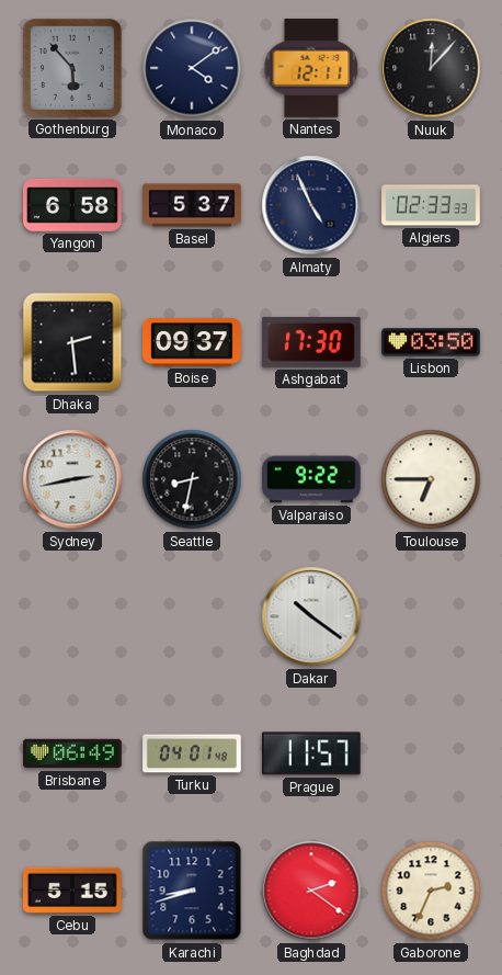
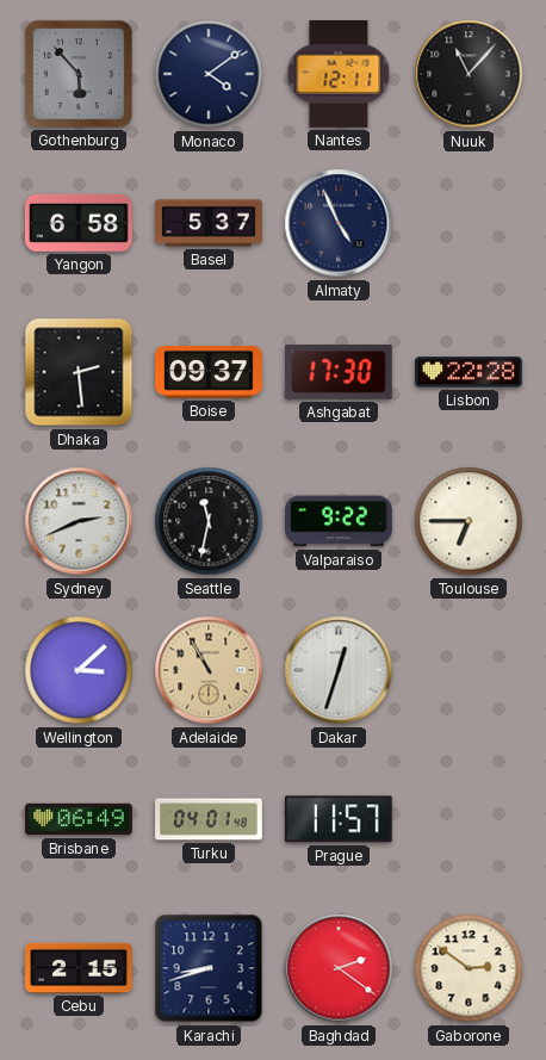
Nuuk: 12:07 -> 11:07 (469, 74)
Algiers: 02:33 -> none (431, 205)
Lisbon: 03:50 -> 22:28 (469, 372)
Sydney: 2:43 -> 2:41 (79, 521)
Seattle: 8:32 -> 11:32 (209, 521)
Wellington: none -> 3:08 (79, 670)
Adelaide: none -> 10:55 (209, 670)
Dakar: 10:21 -> 12:33 (339, 670)
Cebu: 5:15 -> 2:15 (80, 968)
Gaborone: 2:34 -> 2:51 (469, 968)
